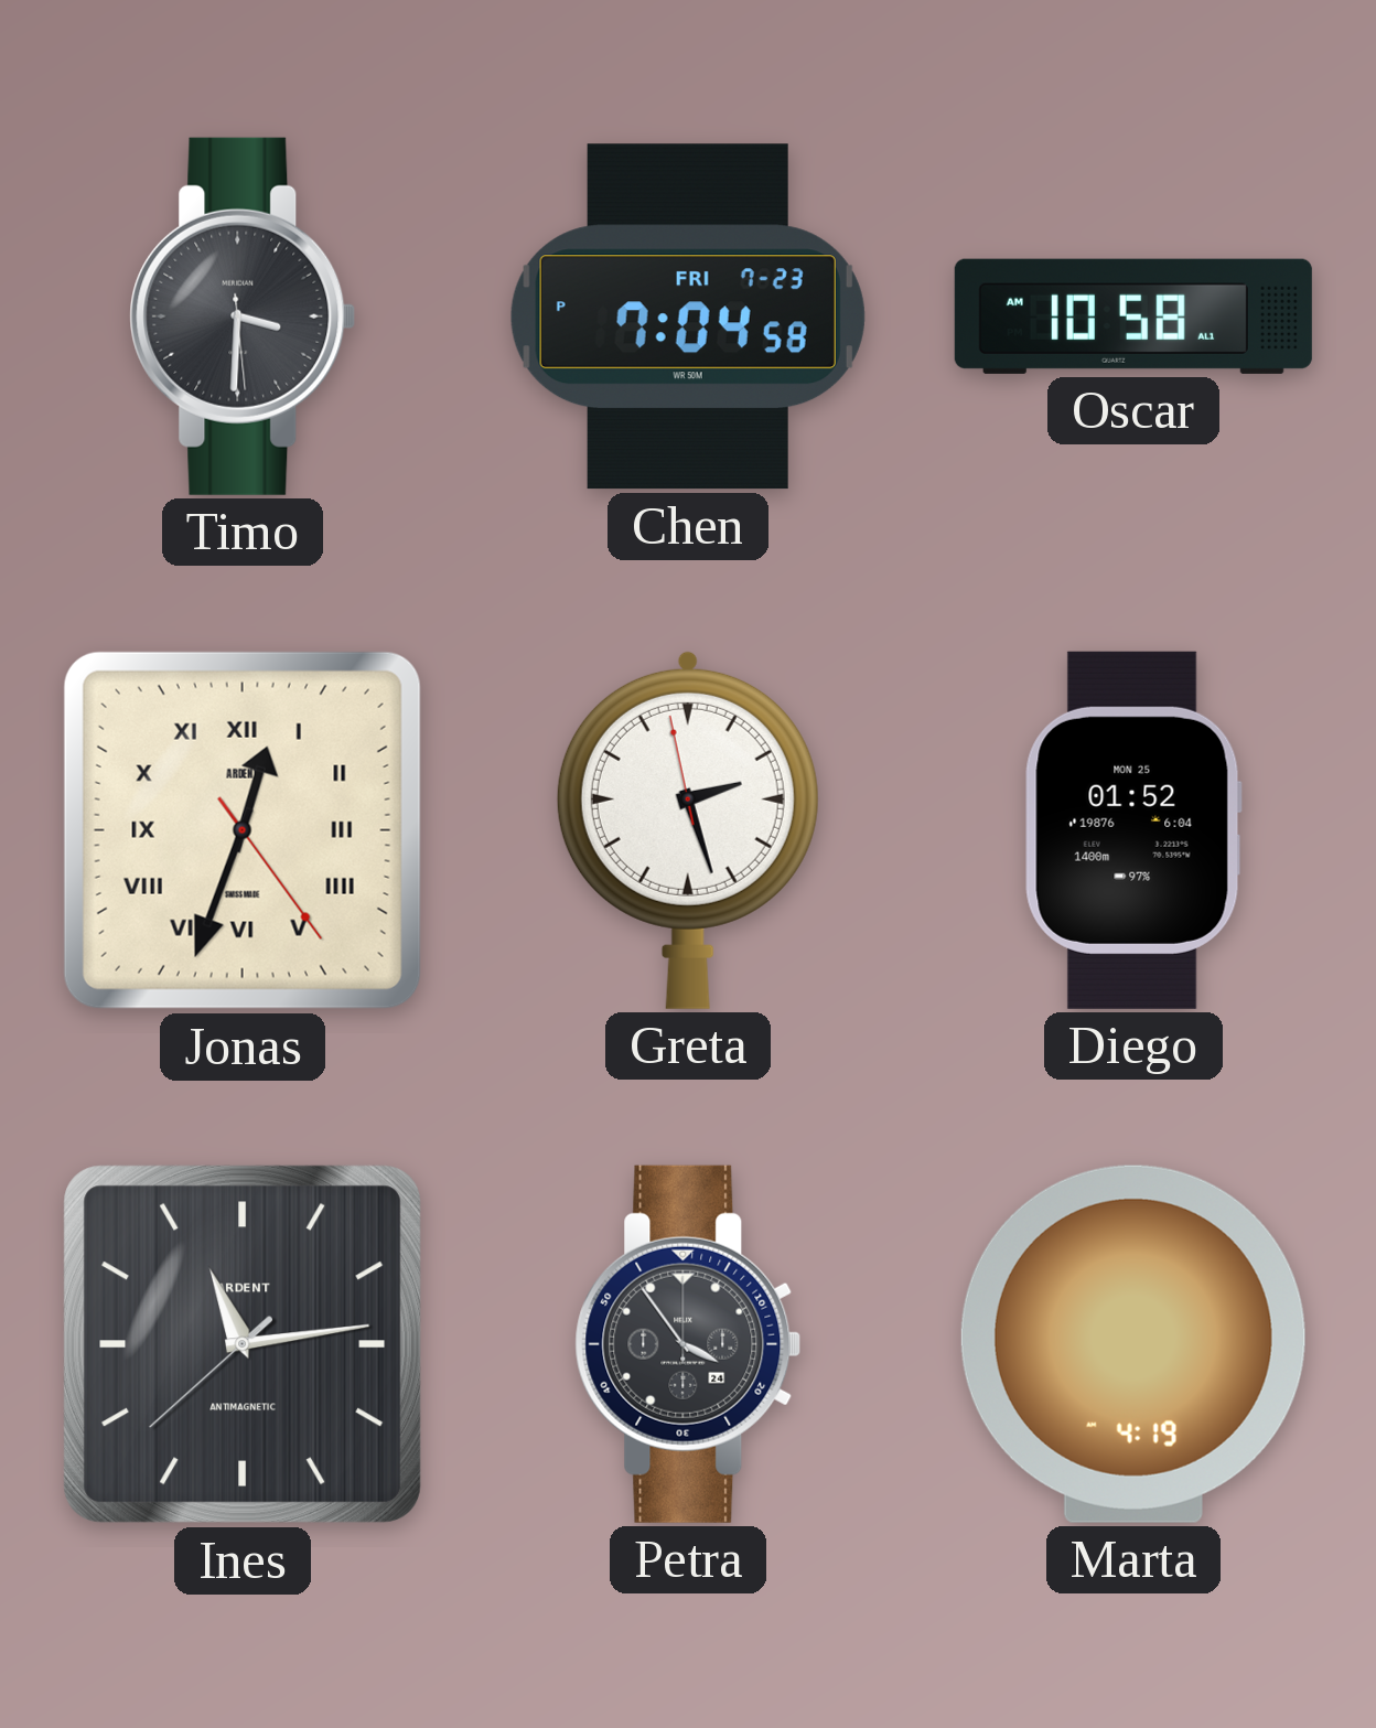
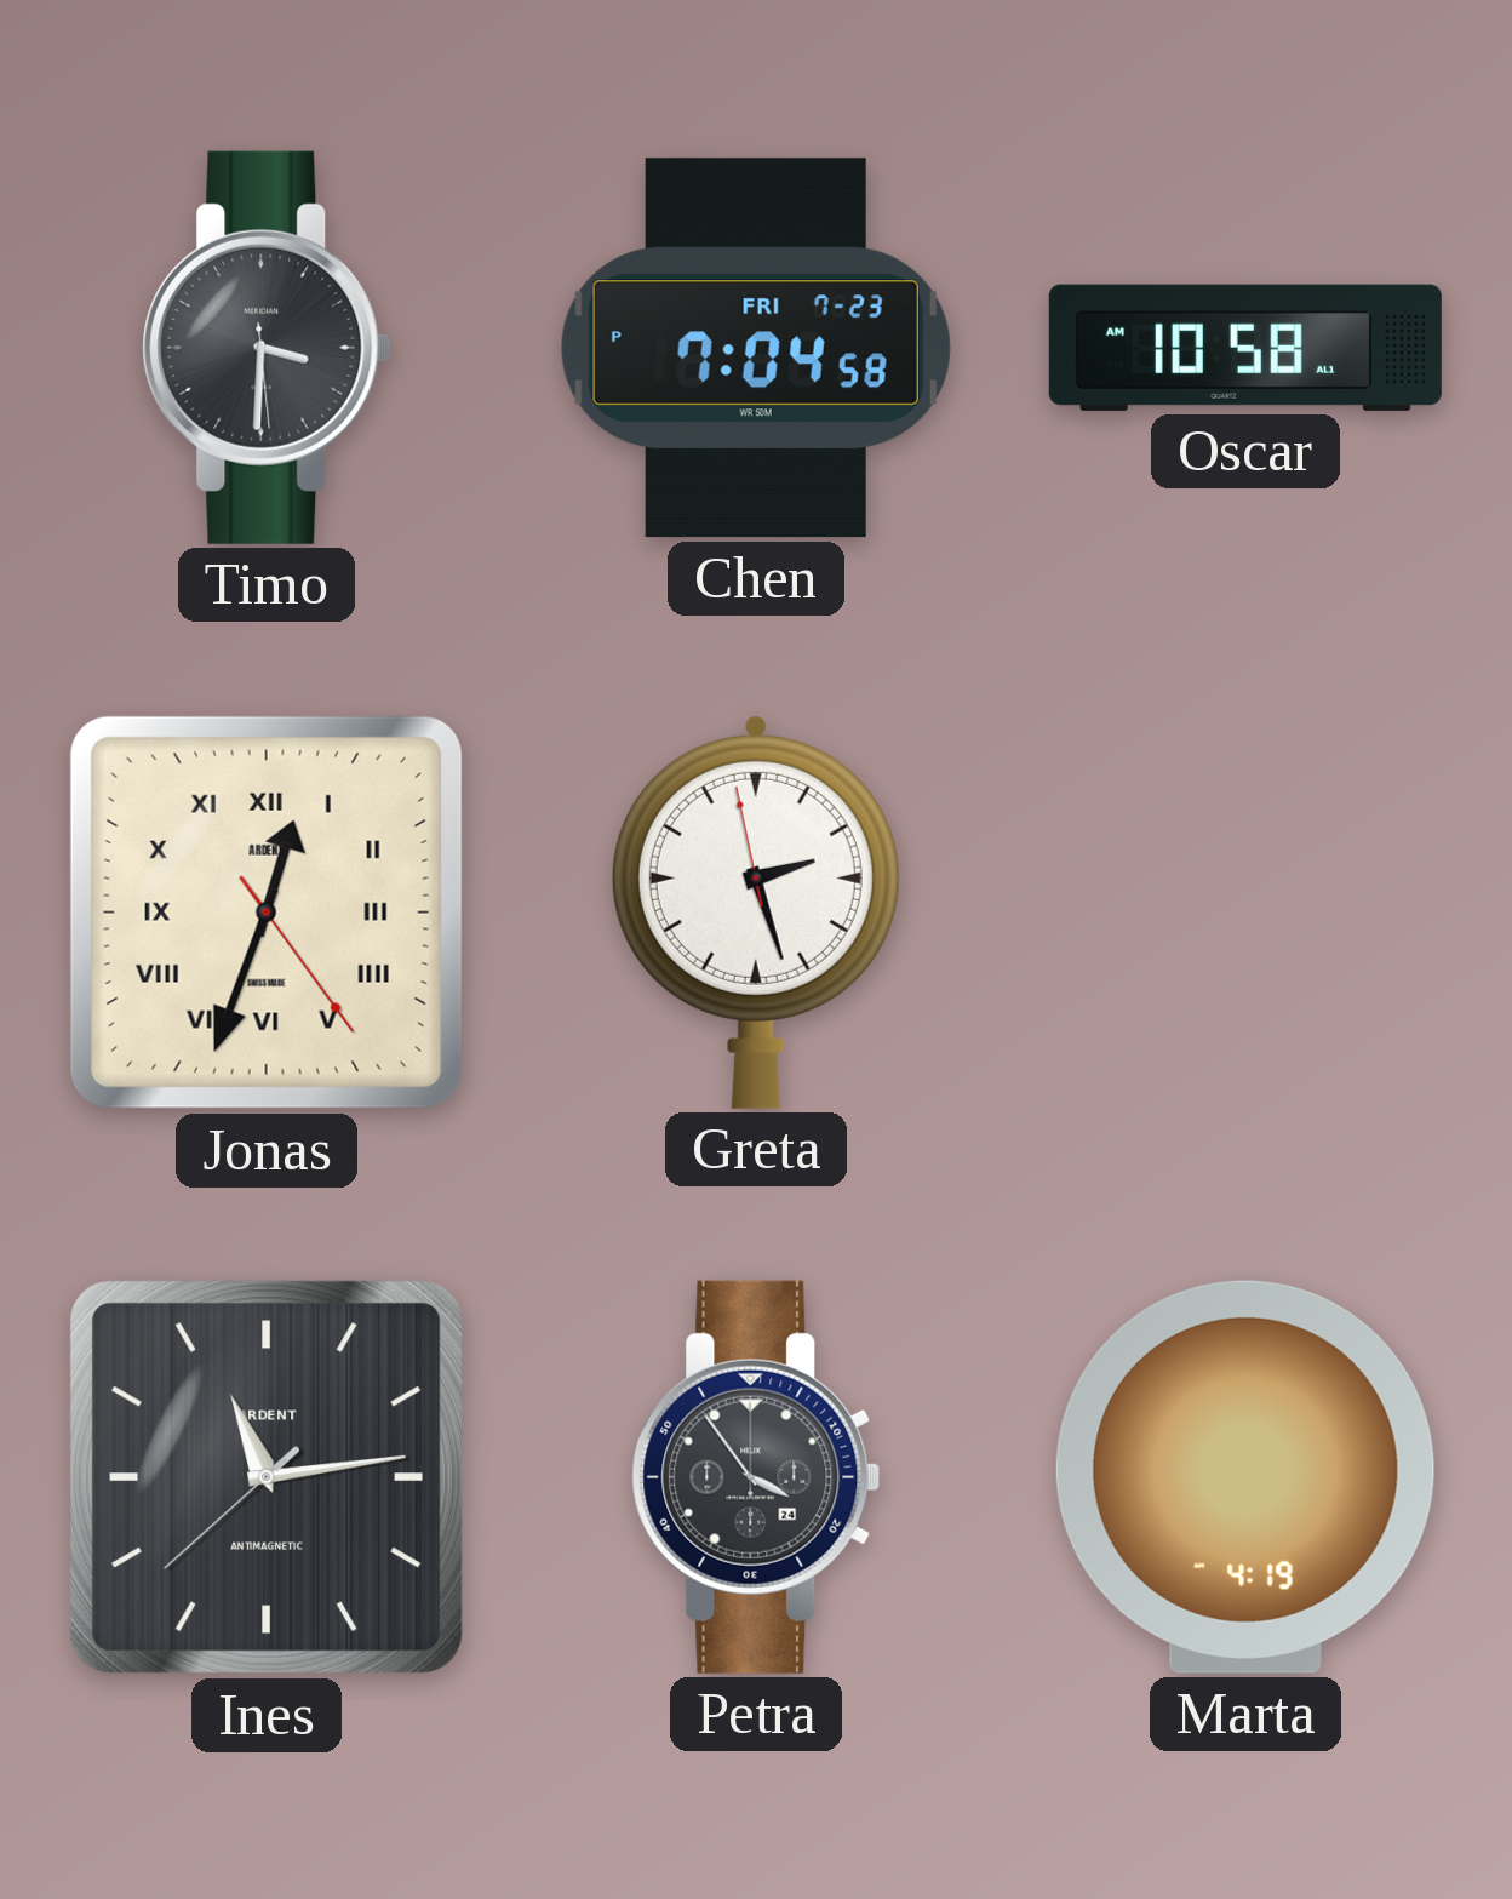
Diego: 01:52 -> none (1133, 830)
